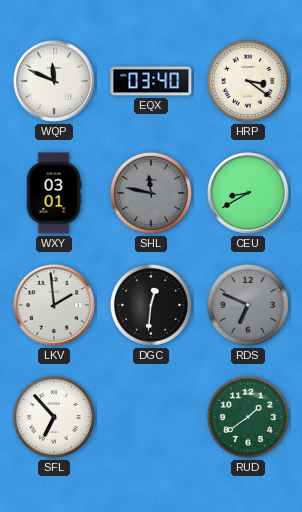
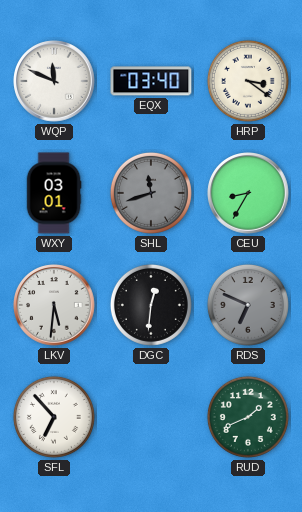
SHL: 11:47 -> 11:42 (151, 193)
CEU: 8:40 -> 8:35 (248, 193)
LKV: 1:59 -> 5:31 (54, 305)
RUD: 1:39 -> 1:41 (248, 417)
